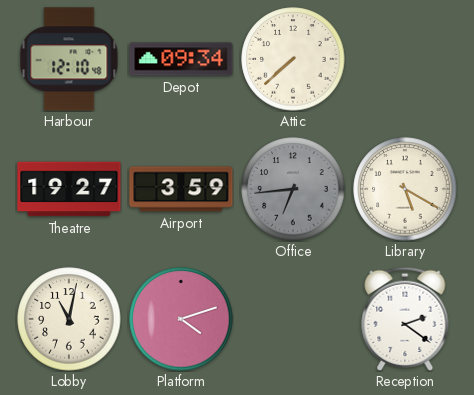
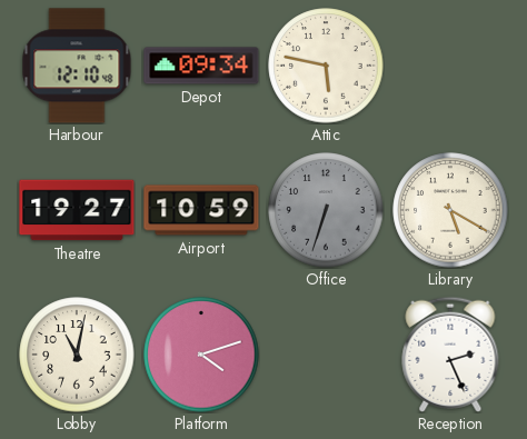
Attic: 7:38 -> 5:47 (326, 66)
Airport: 3:59 -> 10:59 (201, 210)
Office: 6:44 -> 6:33 (326, 210)
Reception: 2:21 -> 2:26 (450, 355)
